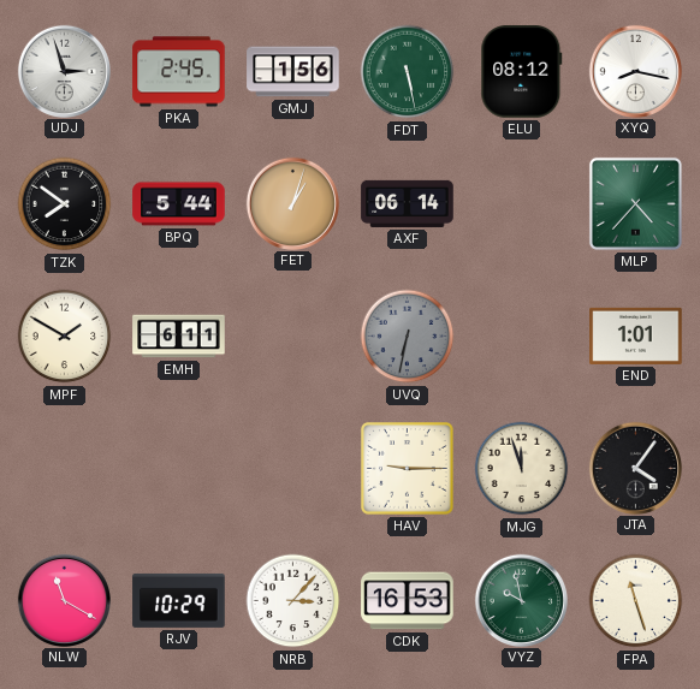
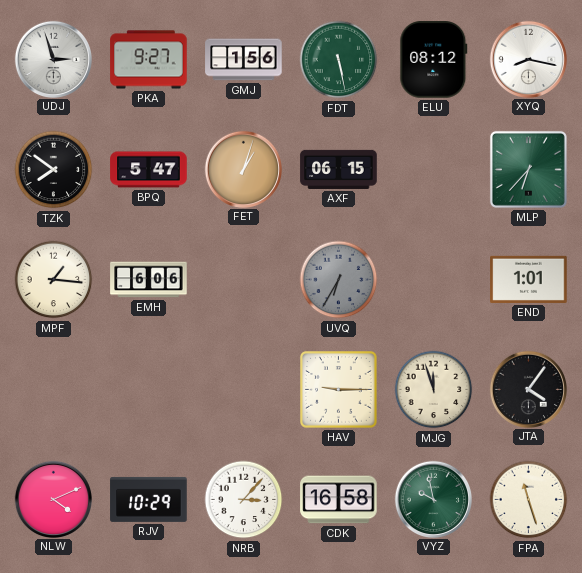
PKA: 2:45 -> 9:27 (149, 60)
BPQ: 5:44 -> 5:47 (149, 170)
AXF: 06:14 -> 06:15 (339, 169)
MLP: 4:37 -> 6:37 (528, 169)
MPF: 1:50 -> 1:16 (54, 280)
EMH: 6:11 -> 6:06 (149, 280)
UVQ: 6:32 -> 6:35 (339, 280)
NLW: 11:20 -> 4:11 (53, 499)
CDK: 16:53 -> 16:58 (339, 500)
